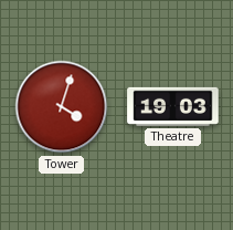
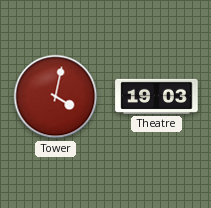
Tower: 4:03 -> 4:02 (56, 97)
